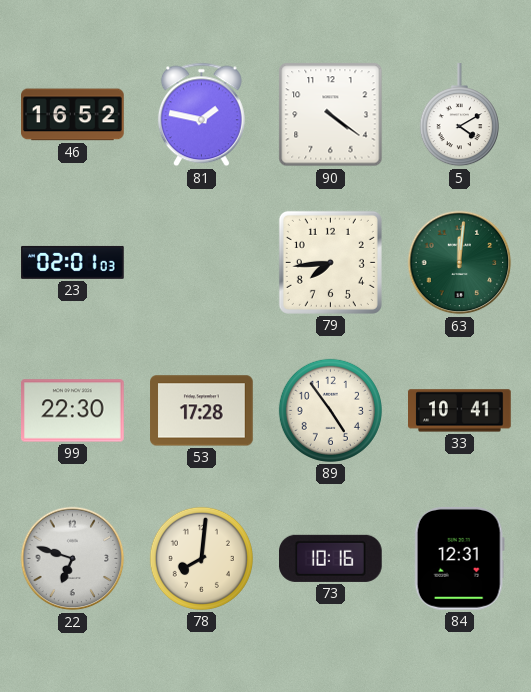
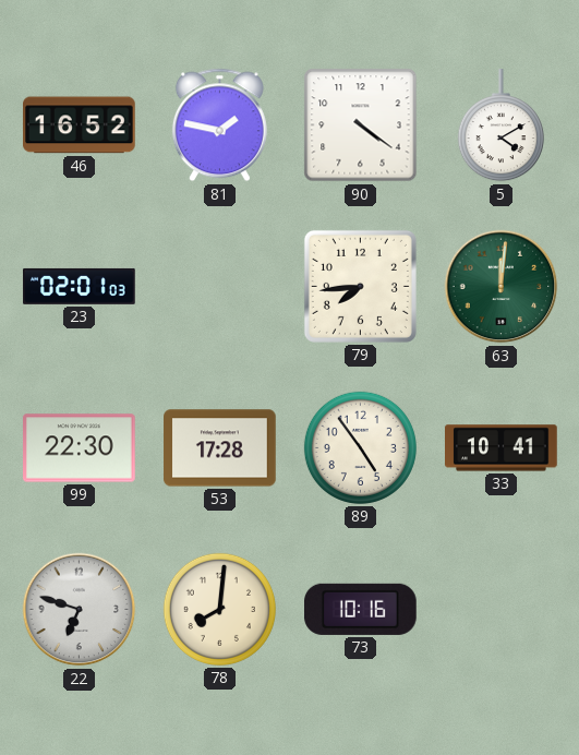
84: 12:31 -> none (459, 559)
